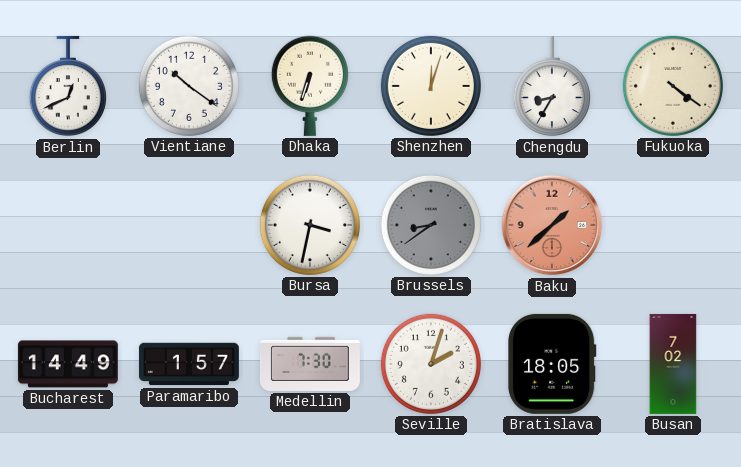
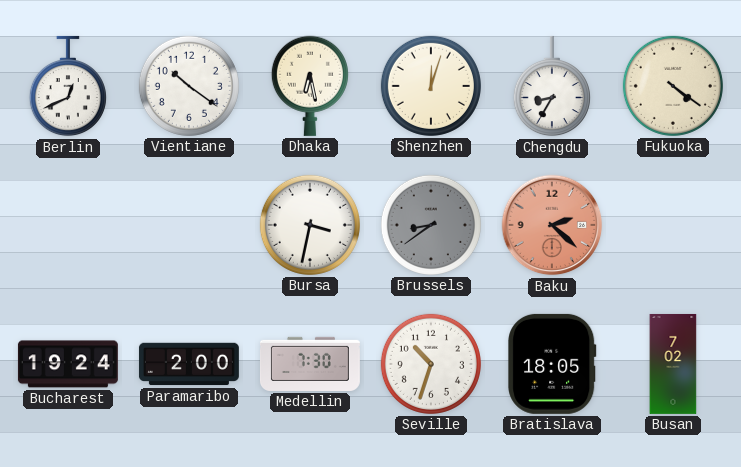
Dhaka: 6:33 -> 6:28 (310, 86)
Baku: 1:38 -> 2:22 (552, 225)
Bucharest: 14:49 -> 19:24 (68, 364)
Paramaribo: 1:57 -> 2:00 (189, 364)
Seville: 2:03 -> 10:33 (431, 364)
